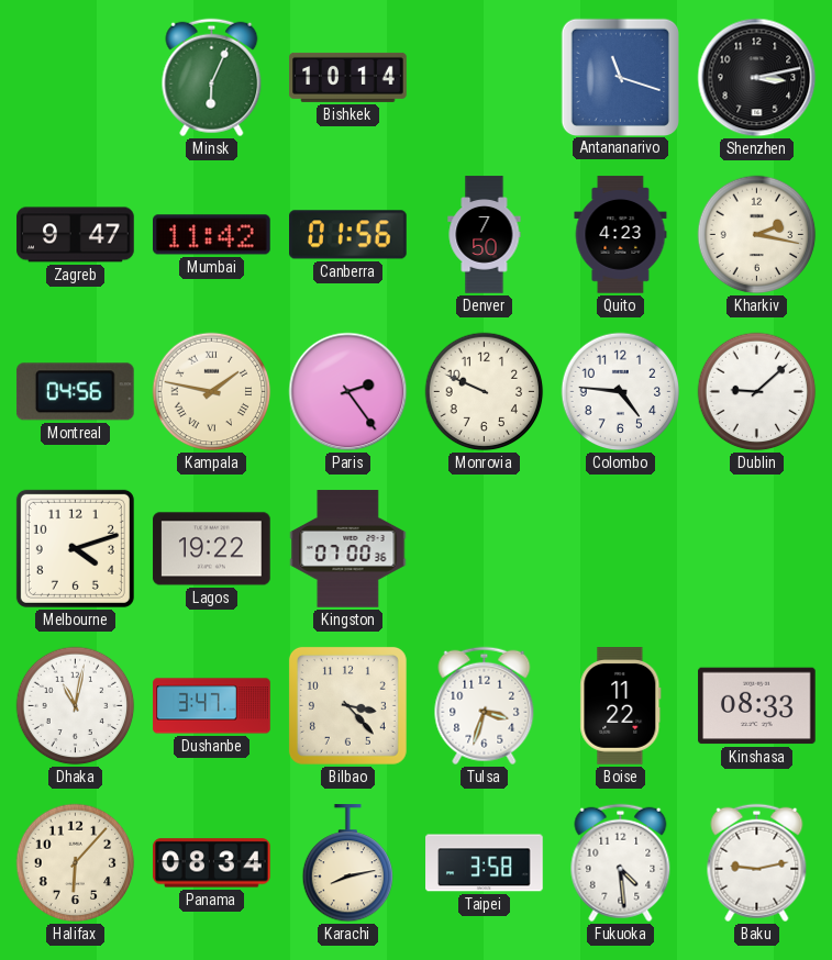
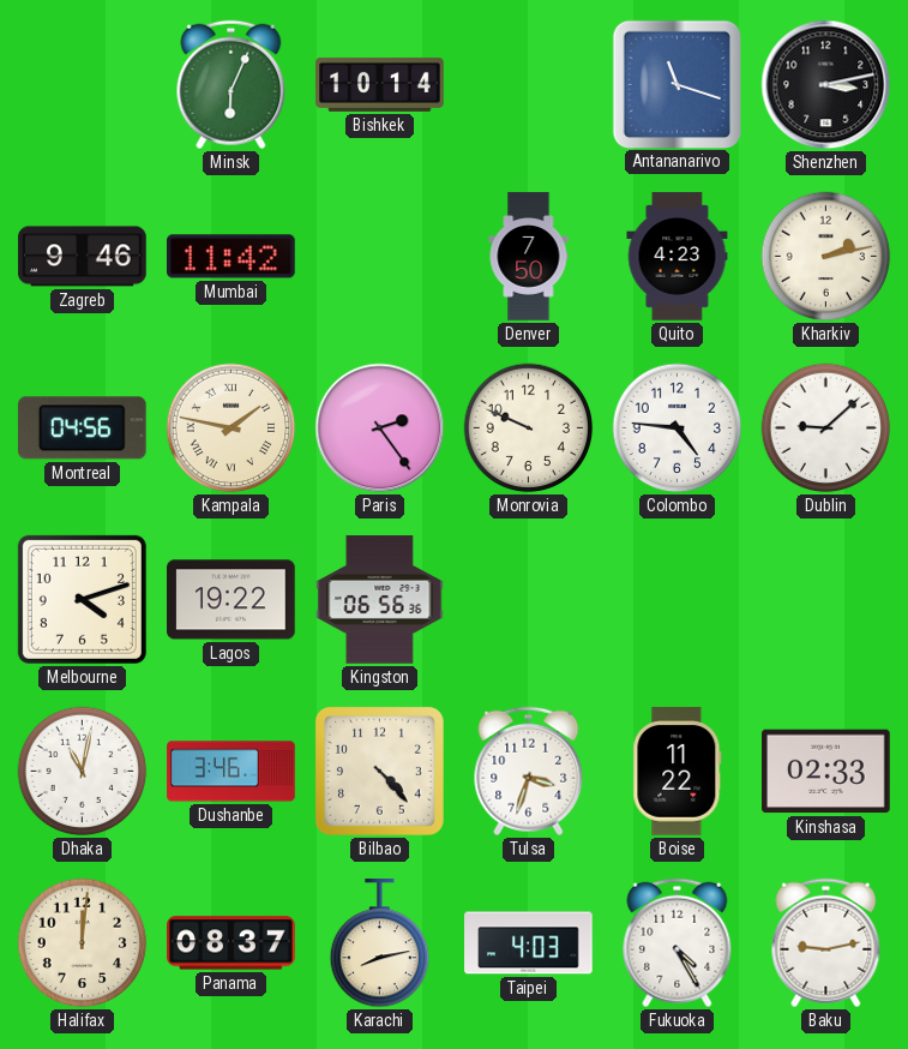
Zagreb: 9:47 -> 9:46 (83, 257)
Canberra: 01:56 -> none (348, 235)
Kharkiv: 2:17 -> 2:13 (826, 257)
Kingston: 07:00 -> 06:56 (380, 600)
Dushanbe: 3:47 -> 3:46 (231, 772)
Bilbao: 3:23 -> 4:23 (379, 771)
Kinshasa: 08:33 -> 02:33 (826, 772)
Halifax: 6:07 -> 12:01 (83, 943)
Panama: 08:34 -> 08:37 (231, 943)
Taipei: 3:58 -> 4:03 (529, 943)
Fukuoka: 4:29 -> 4:25 (678, 943)
